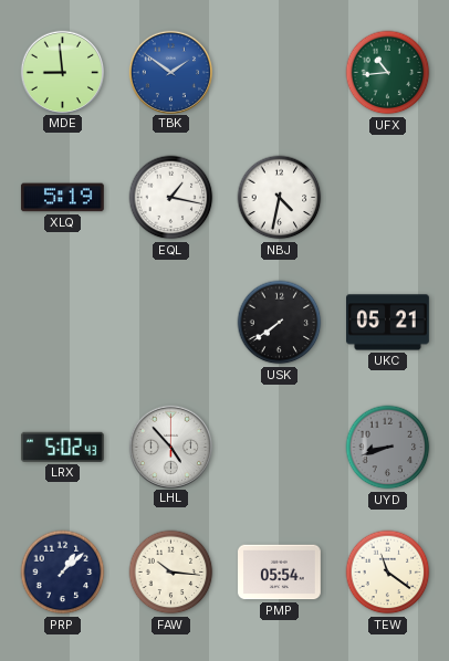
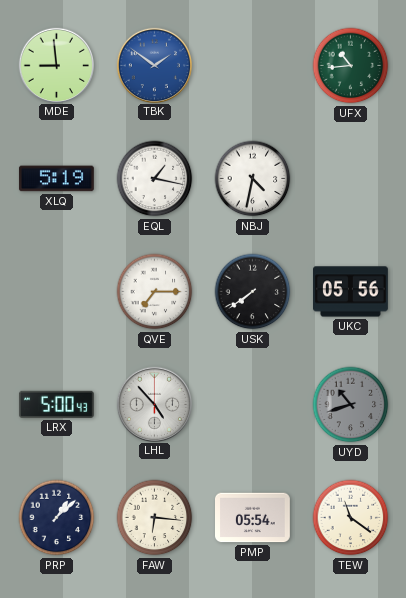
QVE: none -> 7:15 (155, 292)
UKC: 05:21 -> 05:56 (351, 292)
LRX: 5:02 -> 5:00 (56, 404)
UYD: 8:42 -> 10:42 (351, 405)
FAW: 10:16 -> 6:16 (155, 518)
